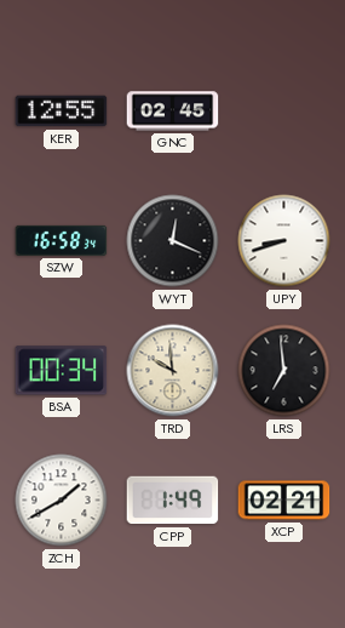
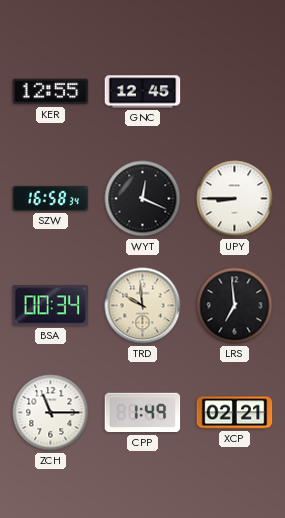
GNC: 02:45 -> 12:45 (143, 92)
UPY: 8:42 -> 8:45 (235, 199)
ZCH: 1:40 -> 11:15 (51, 413)
